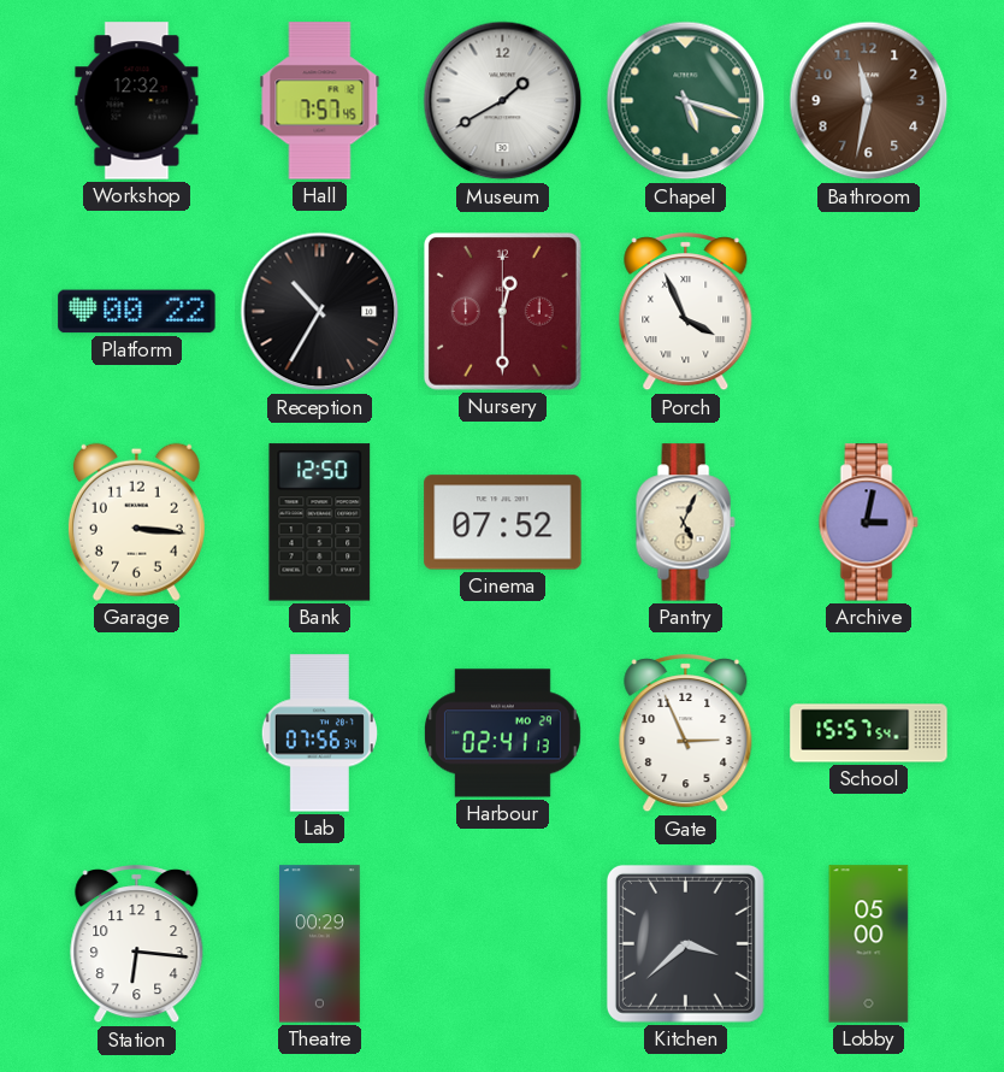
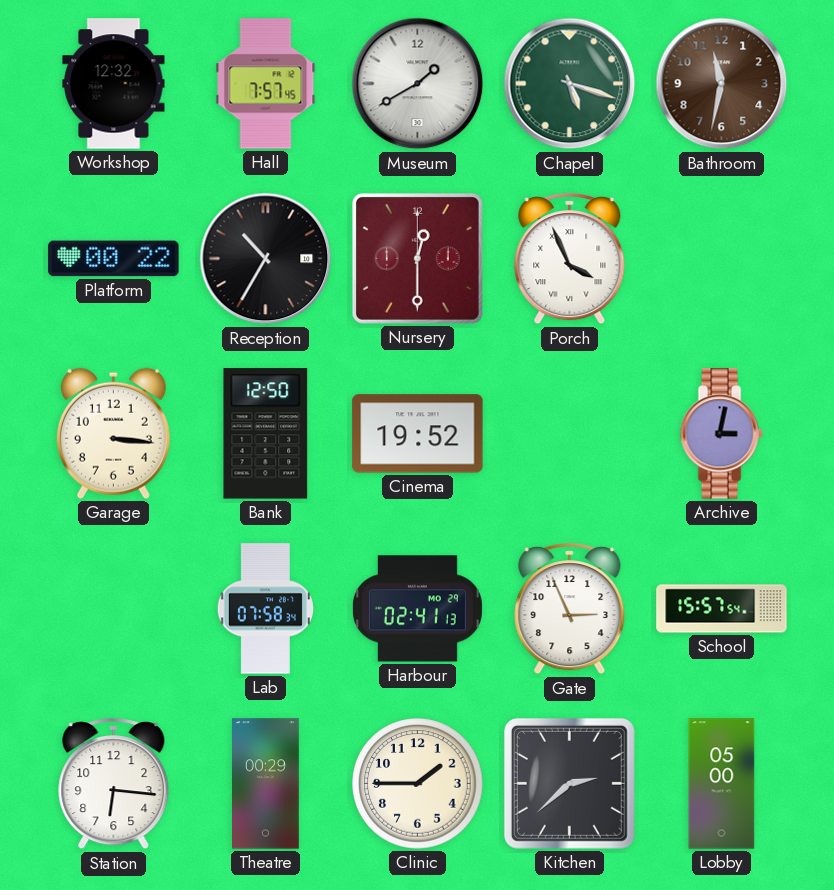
Cinema: 07:52 -> 19:52 (418, 434)
Pantry: 5:04 -> none (685, 523)
Lab: 07:56 -> 07:58 (265, 609)
Clinic: none -> 1:45 (418, 784)
Kitchen: 3:38 -> 2:38 (569, 783)
